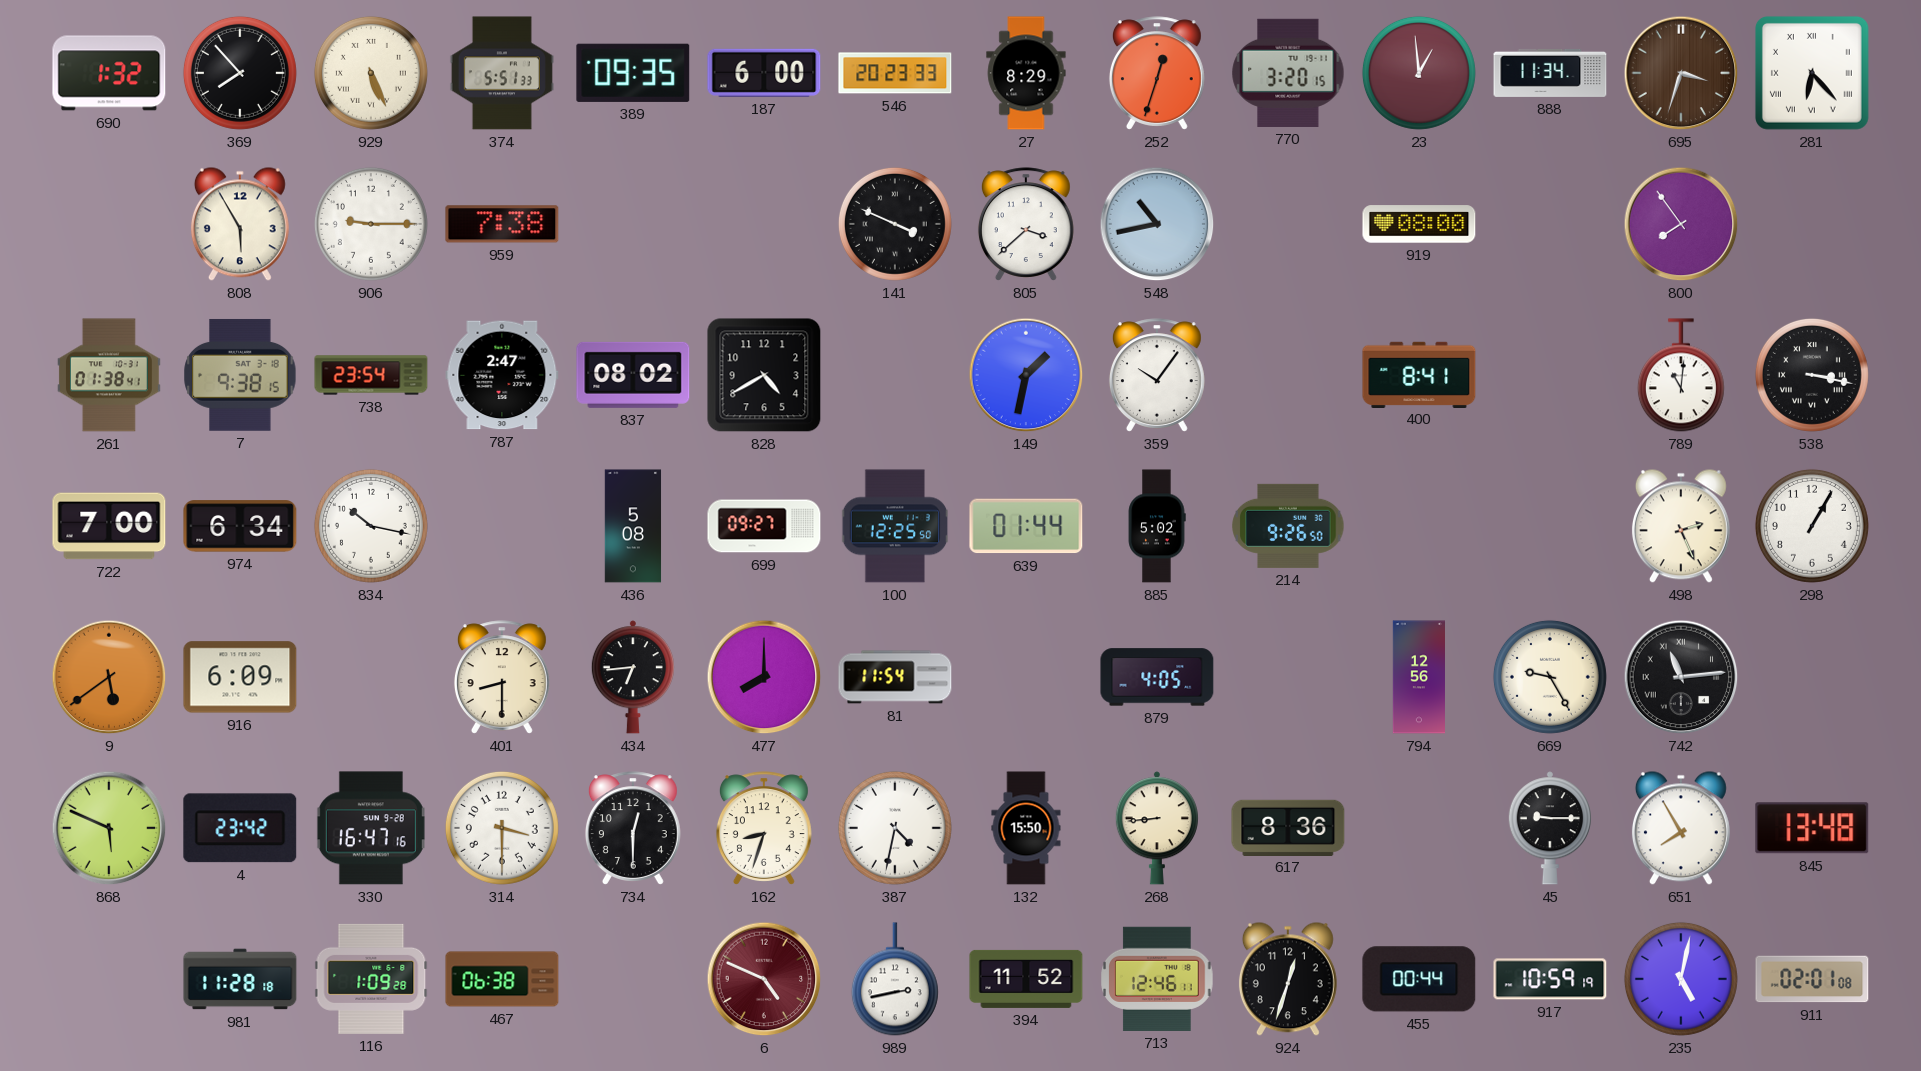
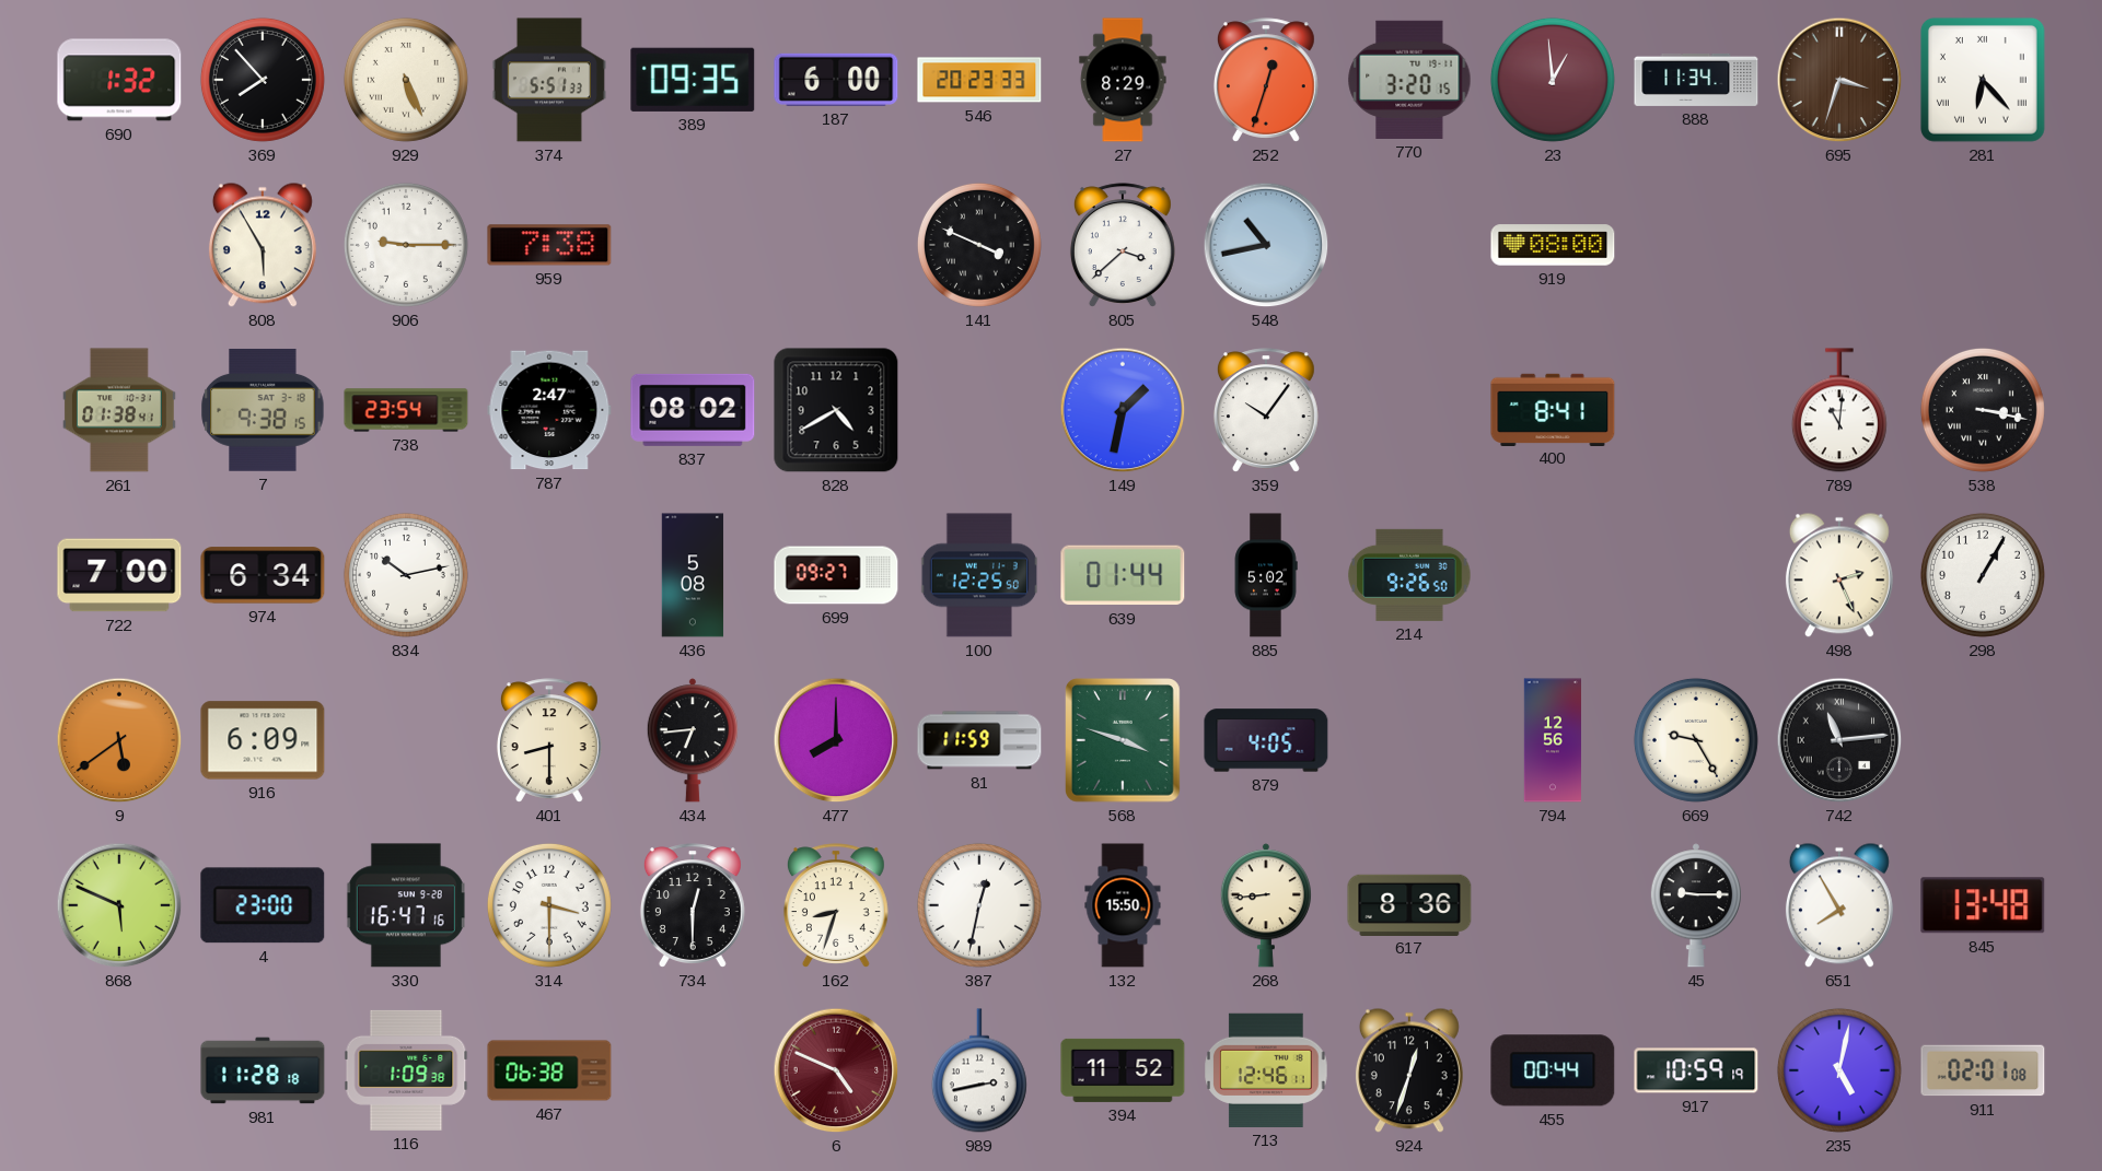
800: 7:54 -> none (1681, 224)
834: 10:17 -> 10:13 (406, 575)
81: 11:54 -> 11:59 (979, 740)
568: none -> 3:48 (1124, 741)
4: 23:42 -> 23:00 (263, 905)
387: 4:32 -> 12:32 (979, 905)
116: 1:09:28 -> 1:09:38 (406, 1070)
